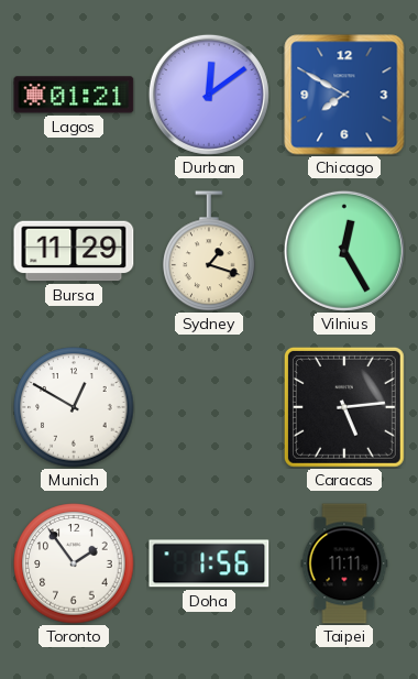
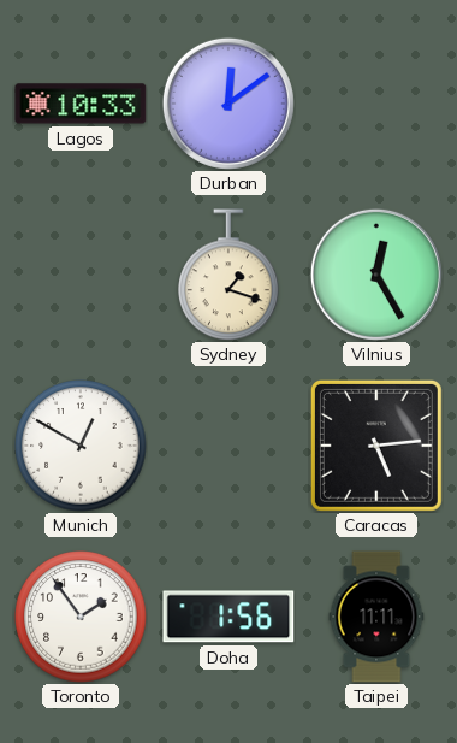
Lagos: 01:21 -> 10:33 (81, 104)
Chicago: 7:50 -> none (344, 95)
Bursa: 11:29 -> none (74, 251)
